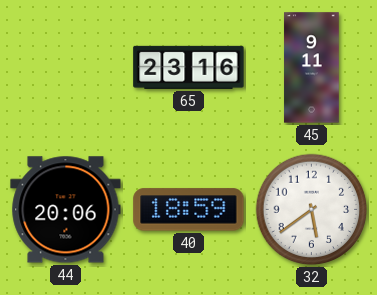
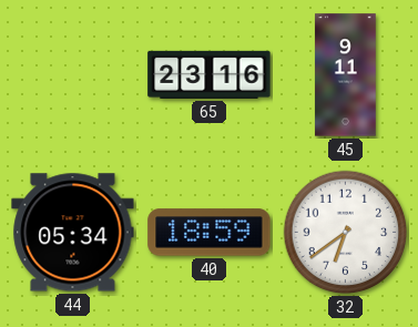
44: 20:06 -> 05:34 (73, 233)
32: 5:39 -> 6:39 (346, 233)
